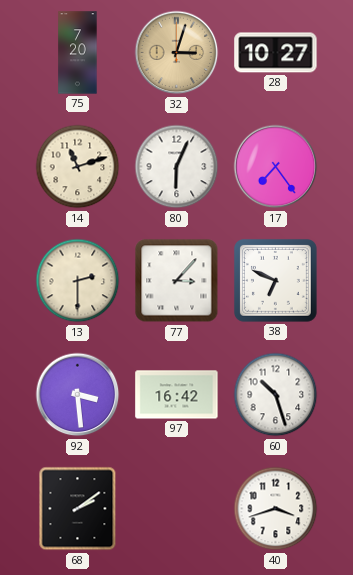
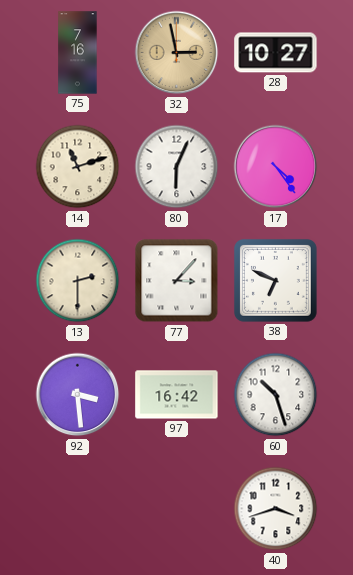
75: 7:20 -> 7:16 (78, 53)
32: 3:03 -> 2:58 (177, 53)
17: 7:24 -> 4:24 (276, 167)
68: 2:09 -> none (78, 509)
